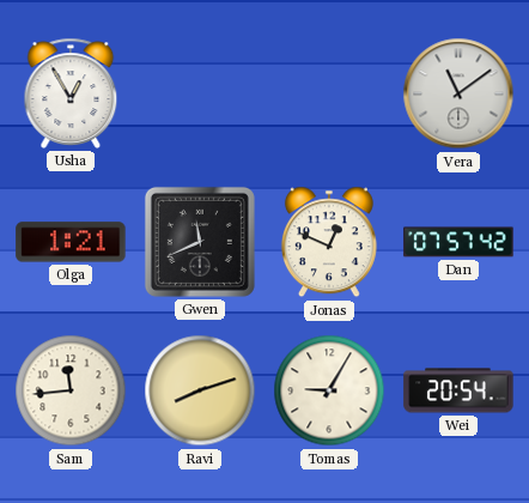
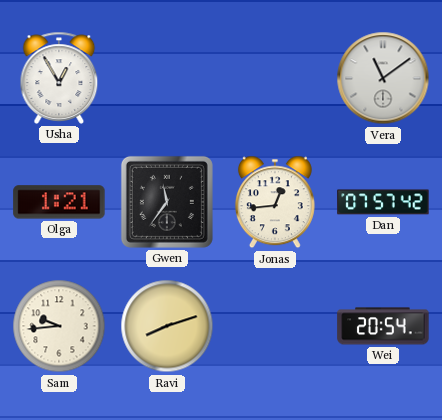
Gwen: 11:41 -> 11:36 (167, 202)
Jonas: 12:49 -> 12:44 (275, 202)
Sam: 11:44 -> 9:44 (59, 326)
Tomas: 9:05 -> none (329, 390)
